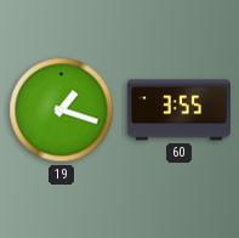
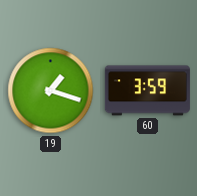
60: 3:55 -> 3:59 (147, 91)
